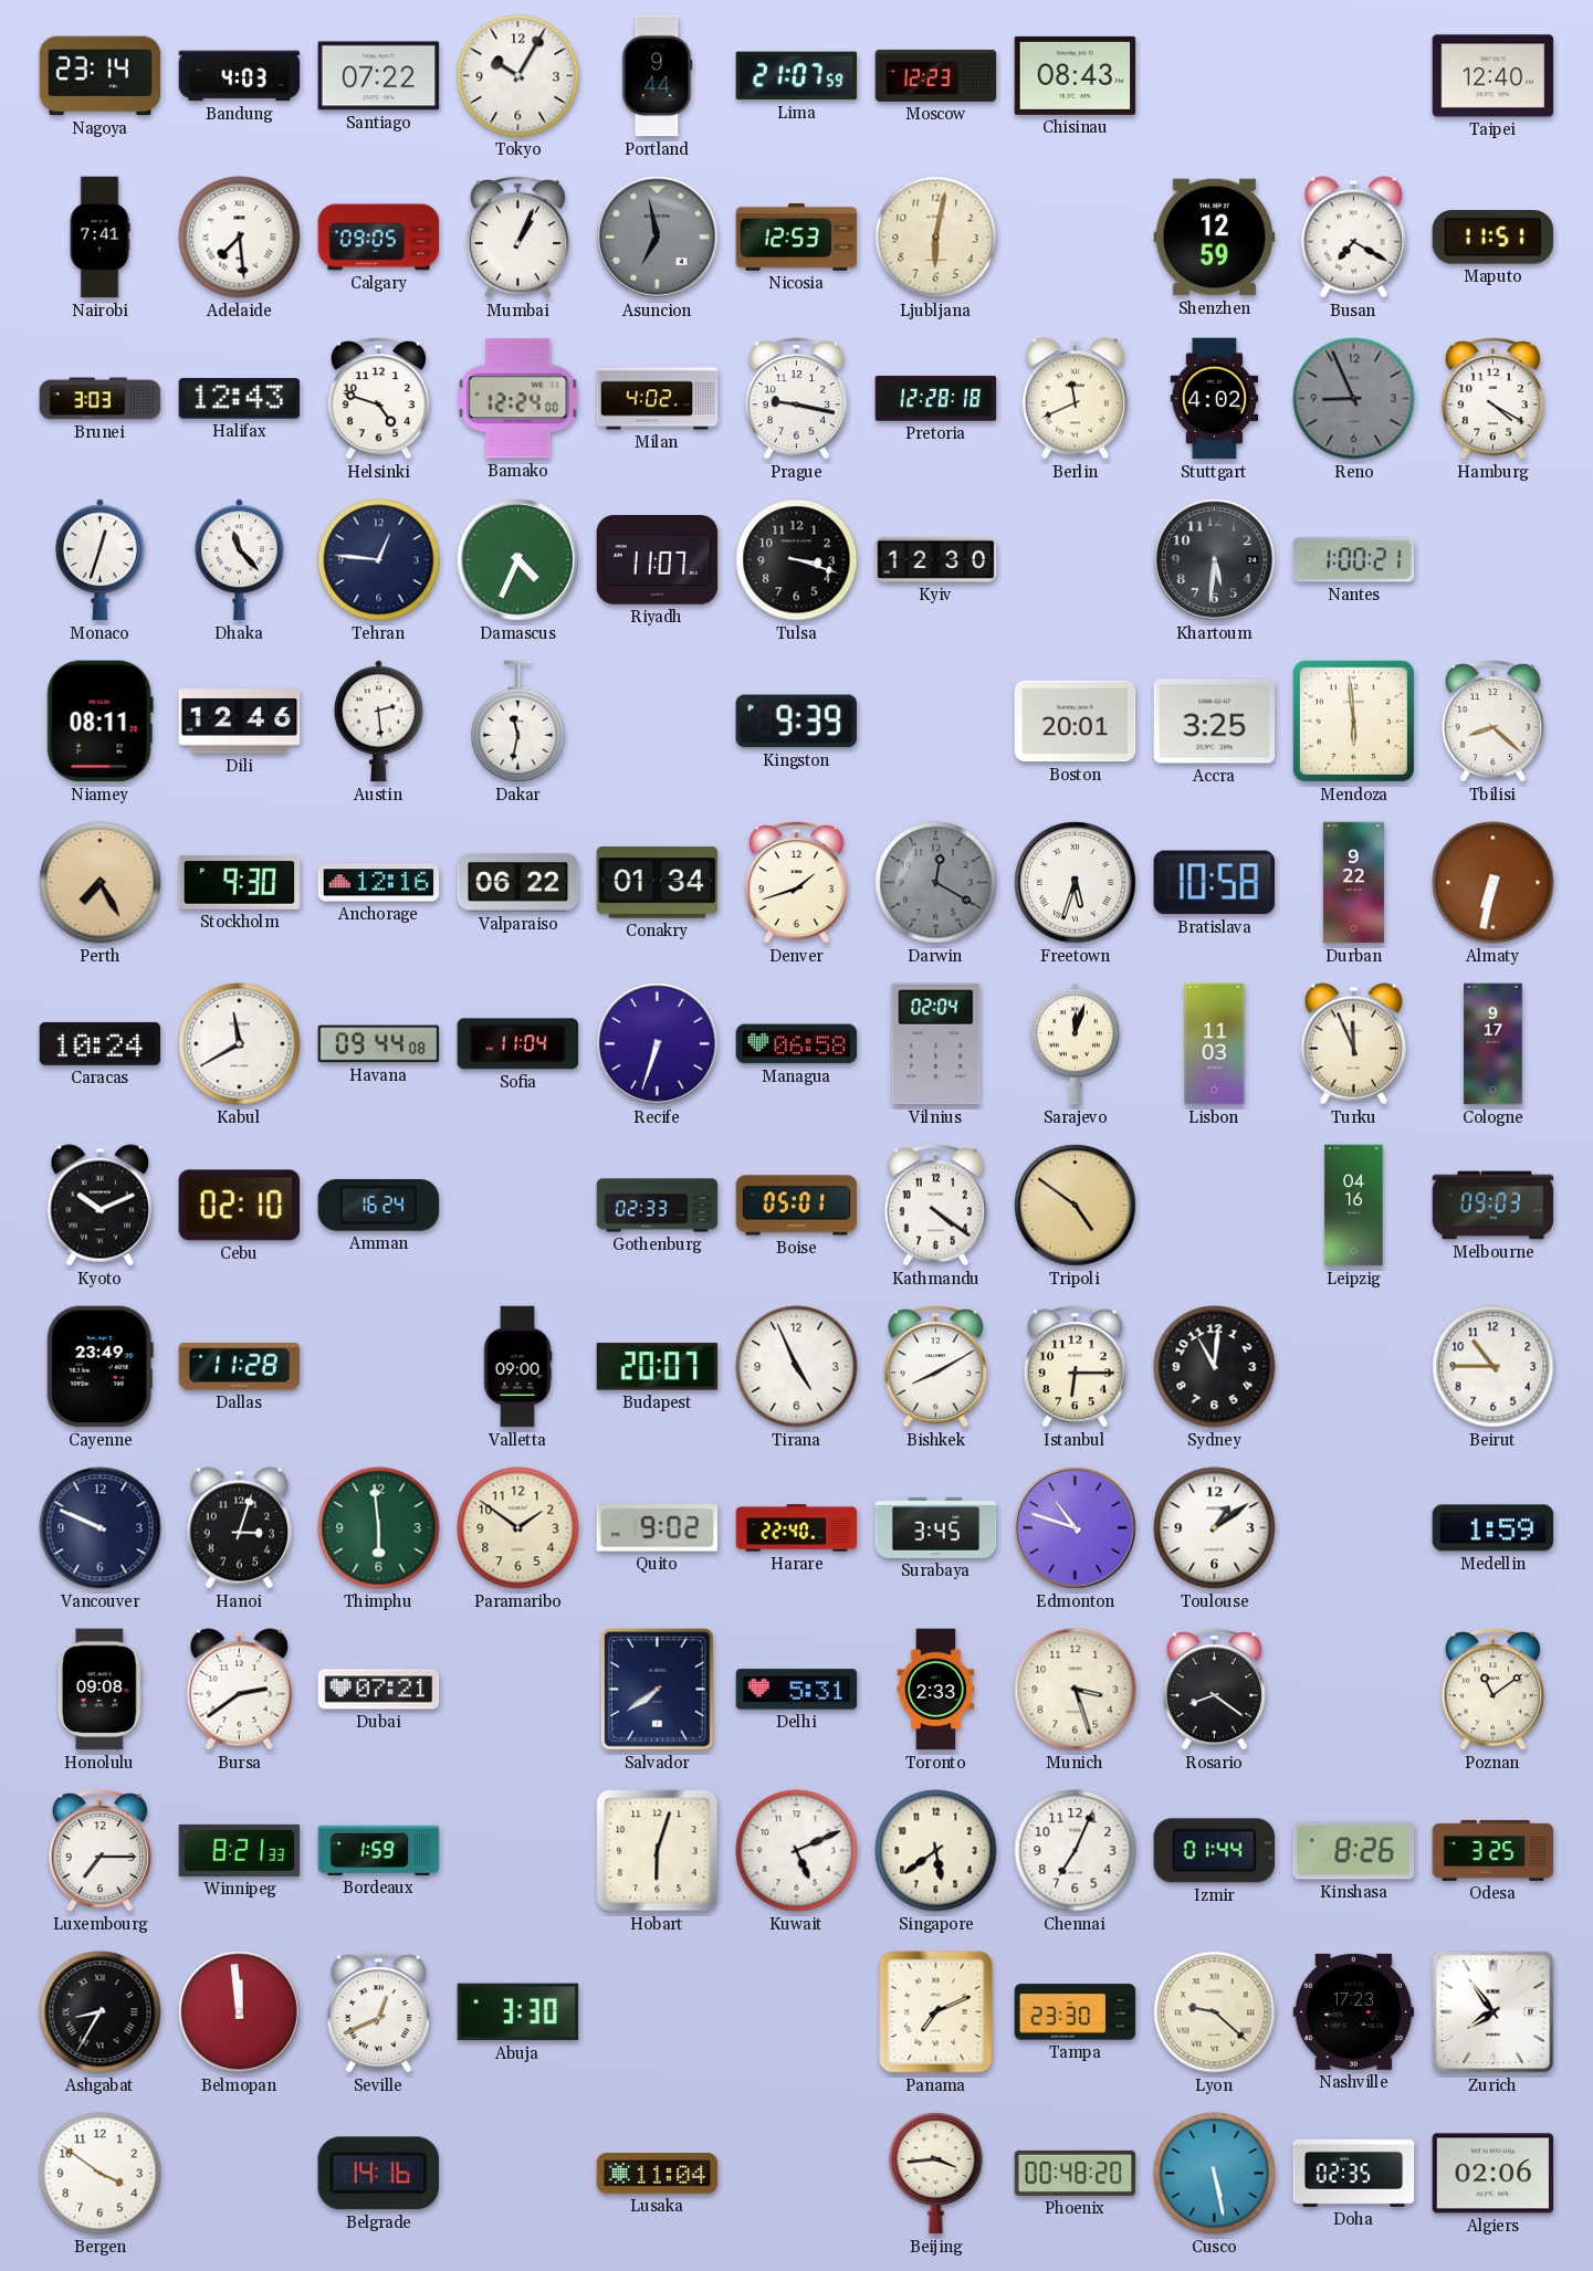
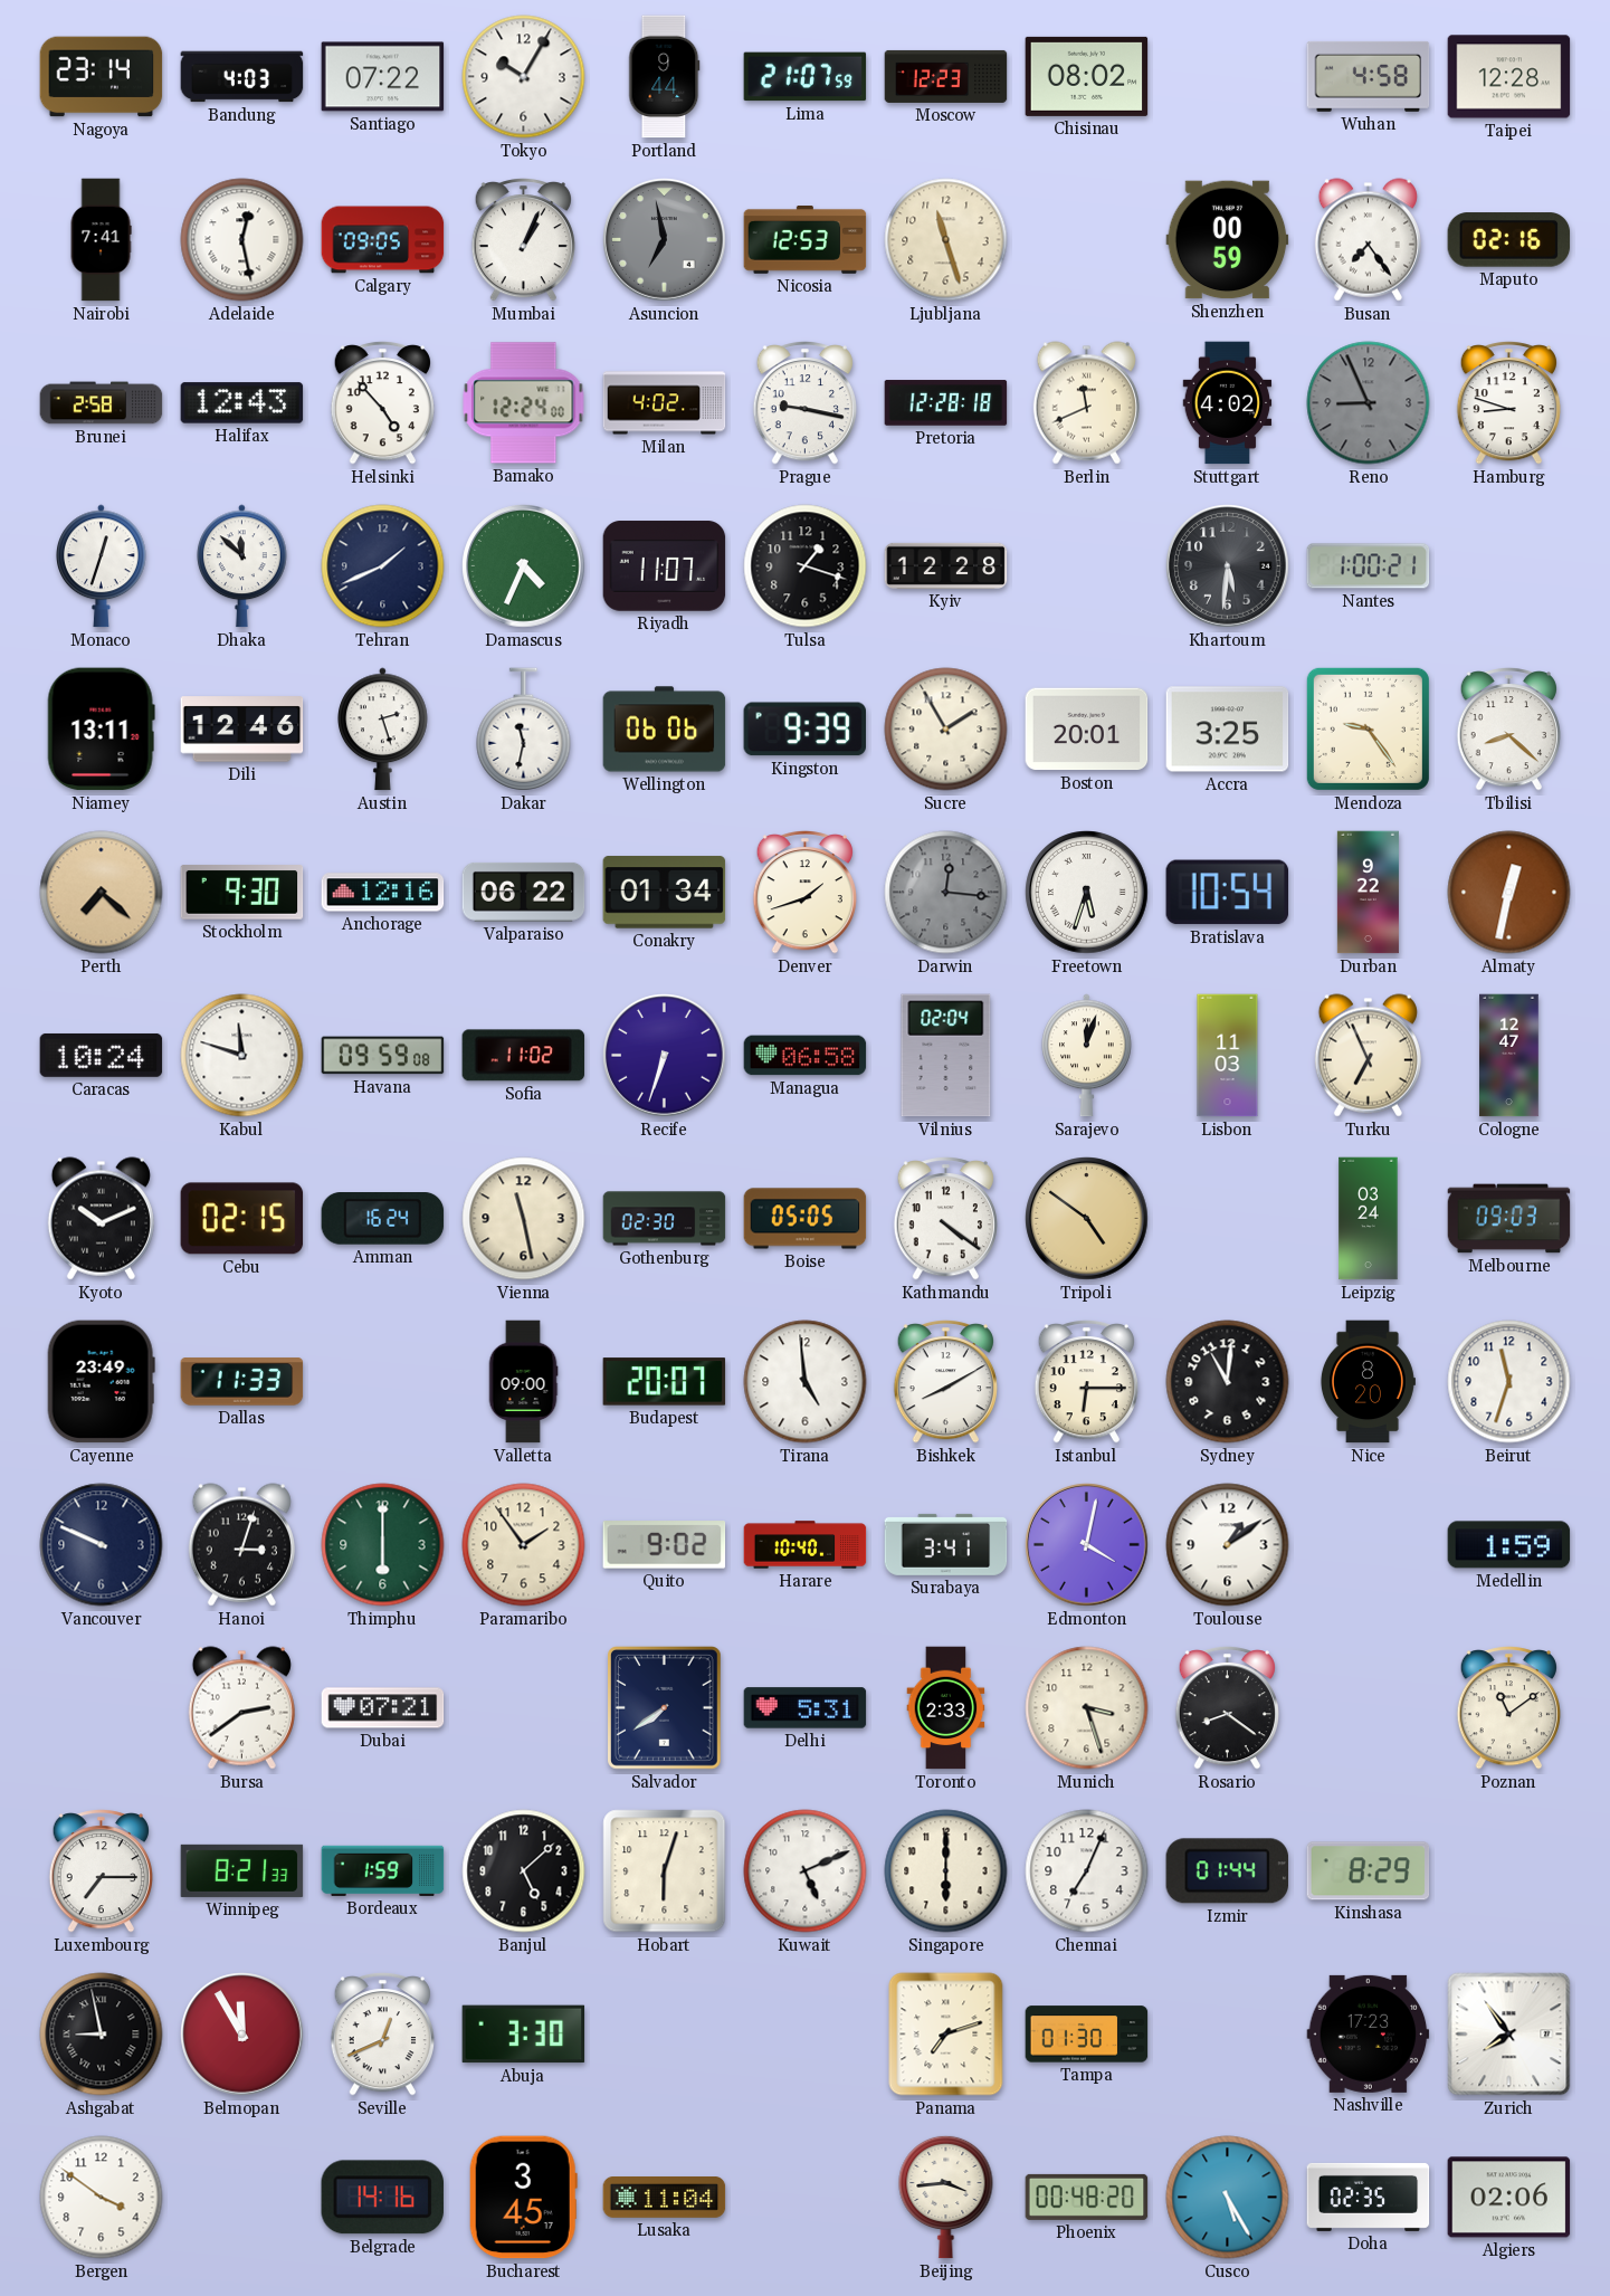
Chisinau: 08:43 -> 08:02 (1087, 76)
Wuhan: none -> 4:58 (1369, 76)
Taipei: 12:40 -> 12:28 (1509, 77)
Adelaide: 7:29 -> 12:28 (242, 240)
Ljubljana: 6:02 -> 11:27 (946, 240)
Shenzhen: 12:59 -> 00:59 (1228, 240)
Busan: 7:20 -> 7:24 (1368, 240)
Maputo: 11:51 -> 02:16 (1509, 240)
Brunei: 3:03 -> 2:58 (102, 403)
Helsinki: 4:48 -> 4:53 (382, 403)
Hamburg: 4:20 -> 8:48 (1508, 403)
Dhaka: 11:23 -> 11:52 (242, 566)
Tehran: 12:46 -> 1:41 (383, 566)
Tulsa: 3:18 -> 1:18 (806, 566)
Kyiv: 12:30 -> 12:28 (946, 565)
Niamey: 08:11 -> 13:11 (101, 730)
Austin: 2:29 -> 2:27 (383, 730)
Wellington: none -> 06:06 (665, 730)
Sucre: none -> 1:55 (946, 730)
Mendoza: 5:59 -> 9:24 (1368, 728)
Perth: 7:25 -> 7:22 (102, 893)
Darwin: 12:20 -> 12:16 (946, 893)
Bratislava: 10:58 -> 10:54 (1228, 893)
Almaty: 6:32 -> 12:32 (1509, 893)
Kabul: 11:40 -> 11:48 (242, 1056)
Havana: 09:44 -> 09:59 (383, 1056)
Sofia: 11:04 -> 11:02 (524, 1056)
Turku: 11:56 -> 6:56 (1368, 1056)
Cologne: 9:17 -> 12:47 (1509, 1056)
Cebu: 02:10 -> 02:15 (242, 1219)
Vienna: none -> 11:28 (524, 1219)
Gothenburg: 02:33 -> 02:30 (665, 1219)
Boise: 05:01 -> 05:05 (806, 1219)
Leipzig: 04:16 -> 03:24 (1369, 1219)
Dallas: 11:28 -> 11:33 (242, 1382)
Tirana: 4:56 -> 4:59 (806, 1382)
Nice: none -> 8:20 (1368, 1382)
Beirut: 10:45 -> 11:33 (1509, 1382)
Thimphu: 5:59 -> 6:00 (383, 1545)
Paramaribo: 1:51 -> 1:54 (524, 1545)
Harare: 22:40 -> 10:40 (806, 1545)
Surabaya: 3:45 -> 3:41 (946, 1544)
Edmonton: 10:48 -> 4:02 (1087, 1545)
Honolulu: 09:08 -> none (99, 1690)
Banjul: none -> 5:08 (524, 1871)
Singapore: 5:39 -> 6:00 (946, 1871)
Kinshasa: 8:26 -> 8:29 (1369, 1871)
Odesa: 3:25 -> none (1494, 1850)
Ashgabat: 8:35 -> 8:58 (102, 2035)
Belmopan: 11:59 -> 11:55 (242, 2035)
Panama: 7:11 -> 7:12 (946, 2035)
Tampa: 23:30 -> 01:30 (1087, 2035)
Lyon: 9:22 -> none (1215, 2012)
Bucharest: none -> 3:45 (523, 2198)
Cusco: 5:28 -> 5:25 (1228, 2198)
